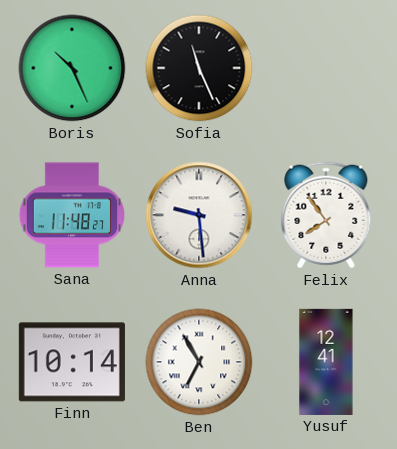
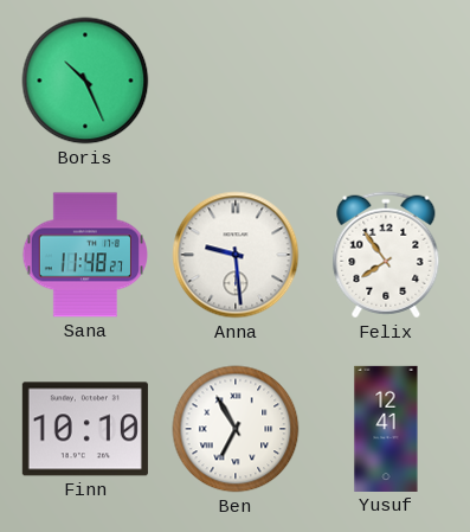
Sofia: 11:26 -> none (199, 68)
Finn: 10:14 -> 10:10 (85, 429)
